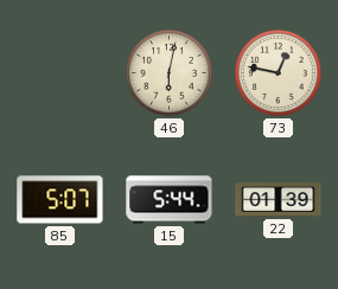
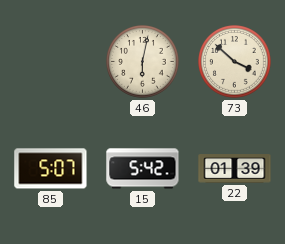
73: 12:47 -> 3:52 (235, 62)
15: 5:44 -> 5:42 (143, 169)
